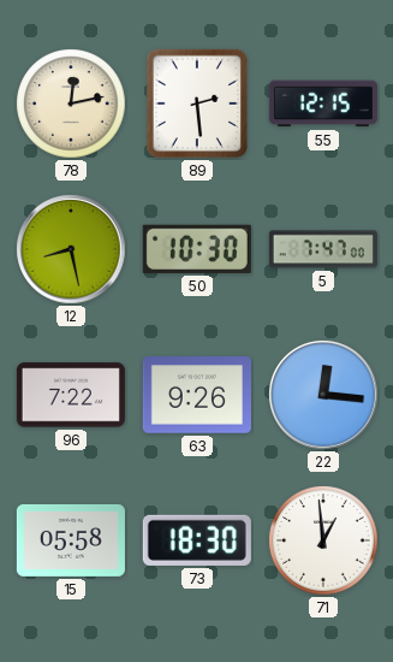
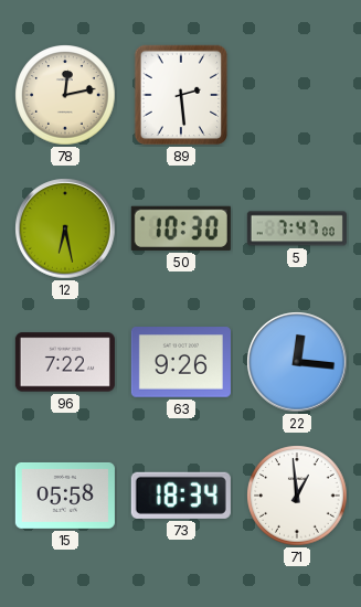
55: 12:15 -> none (323, 104)
12: 8:28 -> 6:28 (65, 228)
73: 18:30 -> 18:34 (181, 496)
